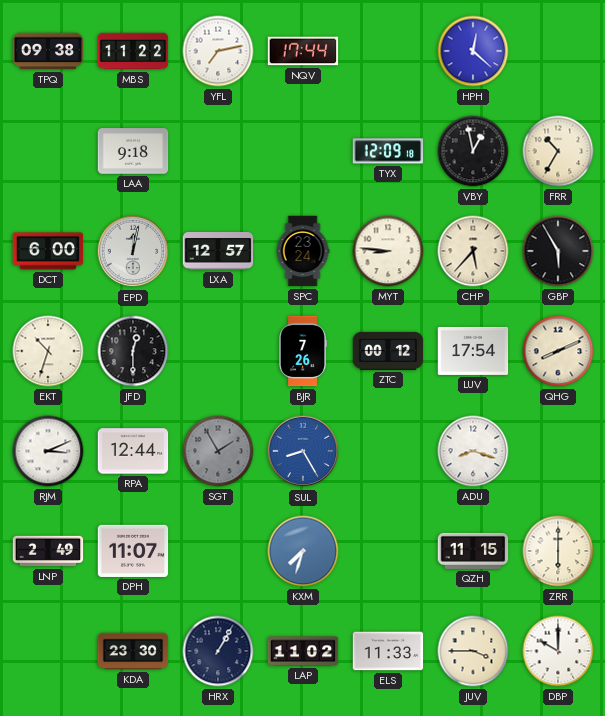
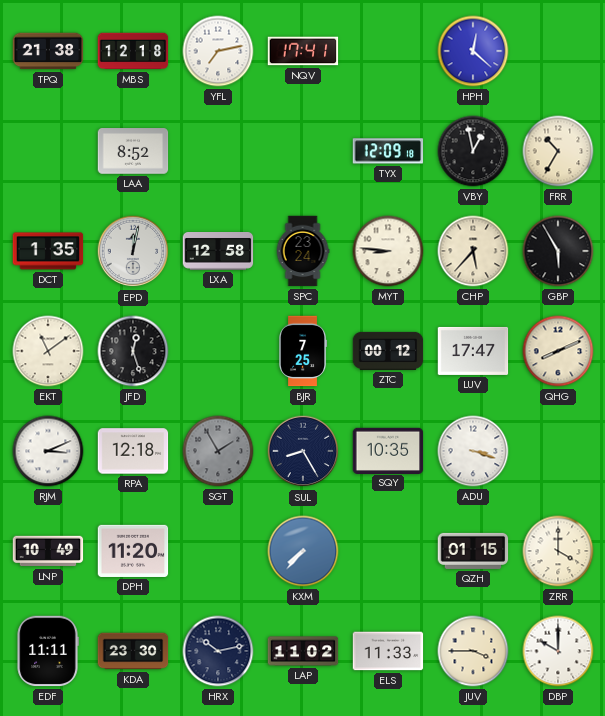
TPQ: 09:38 -> 21:38 (48, 51)
MBS: 11:22 -> 12:18 (133, 51)
NQV: 17:44 -> 17:41 (303, 51)
LAA: 9:18 -> 8:52 (133, 151)
DCT: 6:00 -> 1:35 (48, 251)
LXA: 12:57 -> 12:58 (218, 252)
EKT: 10:33 -> 11:09 (48, 351)
JFD: 12:30 -> 12:27 (133, 351)
BJR: 7:26 -> 7:25 (304, 351)
LUV: 17:54 -> 17:47 (473, 351)
RPA: 12:44 -> 12:18 (133, 451)
SUL dial: blue -> navy (303, 451)
SQY: none -> 10:35 (388, 450)
ADU: 8:18 -> 3:18 (473, 451)
LNP: 2:49 -> 10:49 (48, 551)
DPH: 11:07 -> 11:20 (133, 551)
KXM: 7:33 -> 7:37 (303, 551)
QZH: 11:15 -> 01:15 (473, 551)
ZRR: 6:00 -> 4:00 (558, 551)
EDF: none -> 11:11 (48, 651)
HRX: 1:05 -> 10:13 (218, 651)
